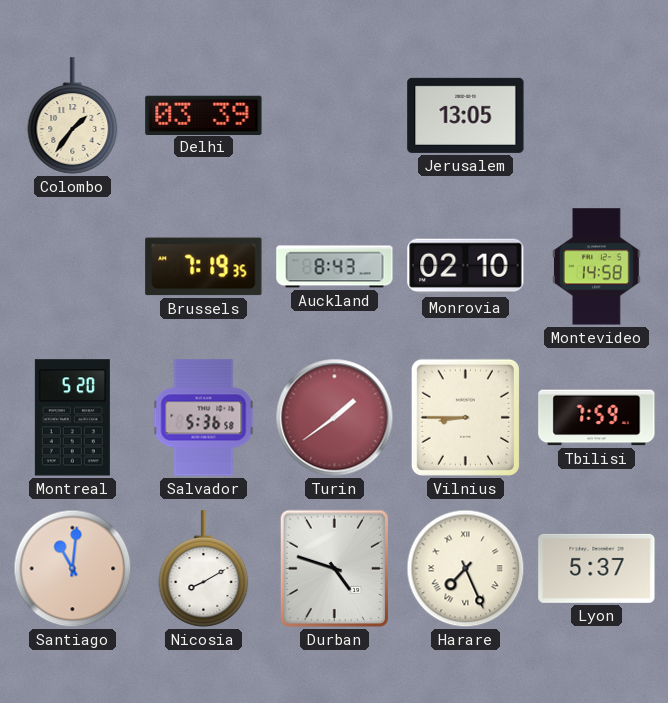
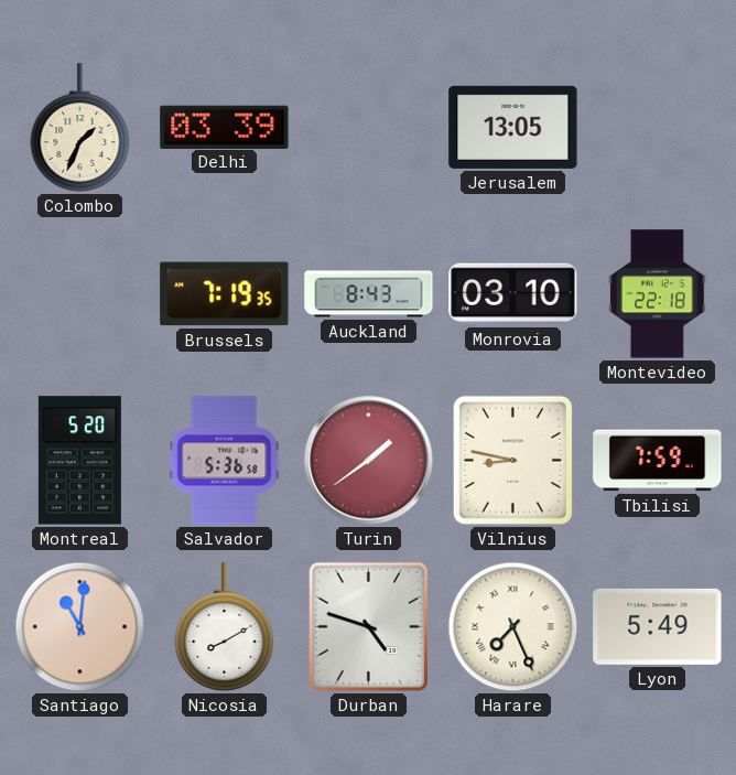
Colombo: 1:36 -> 1:34 (80, 128)
Monrovia: 02:10 -> 03:10 (513, 294)
Montevideo: 14:58 -> 22:18 (658, 294)
Vilnius: 8:45 -> 8:47 (512, 460)
Lyon: 5:37 -> 5:49 (658, 626)
